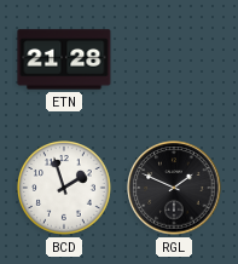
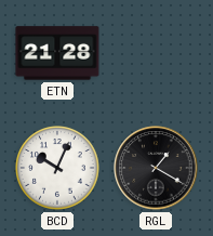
BCD: 1:57 -> 10:04 (57, 168)
RGL: 1:49 -> 1:20 (156, 168)
